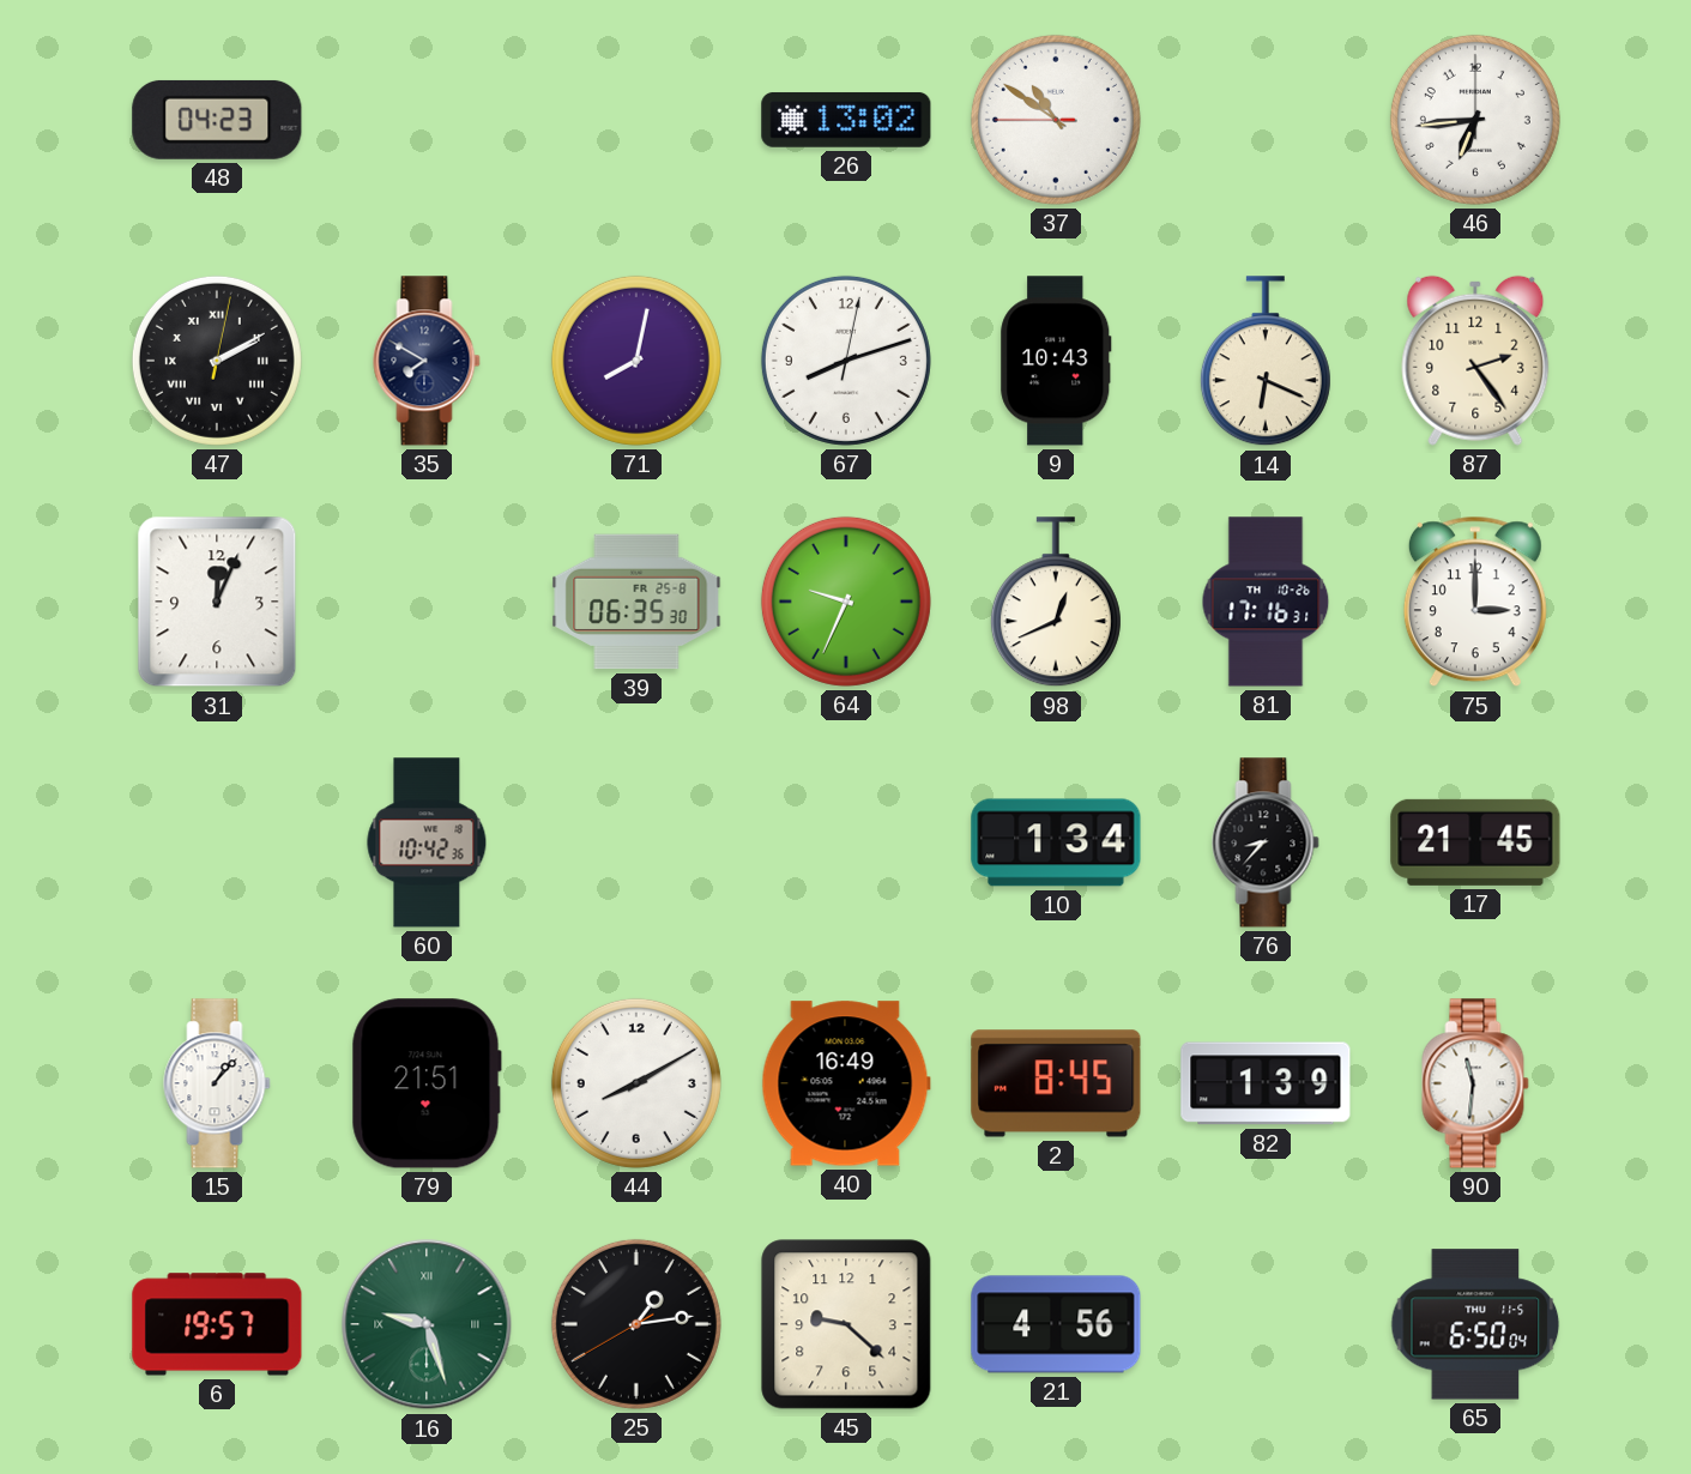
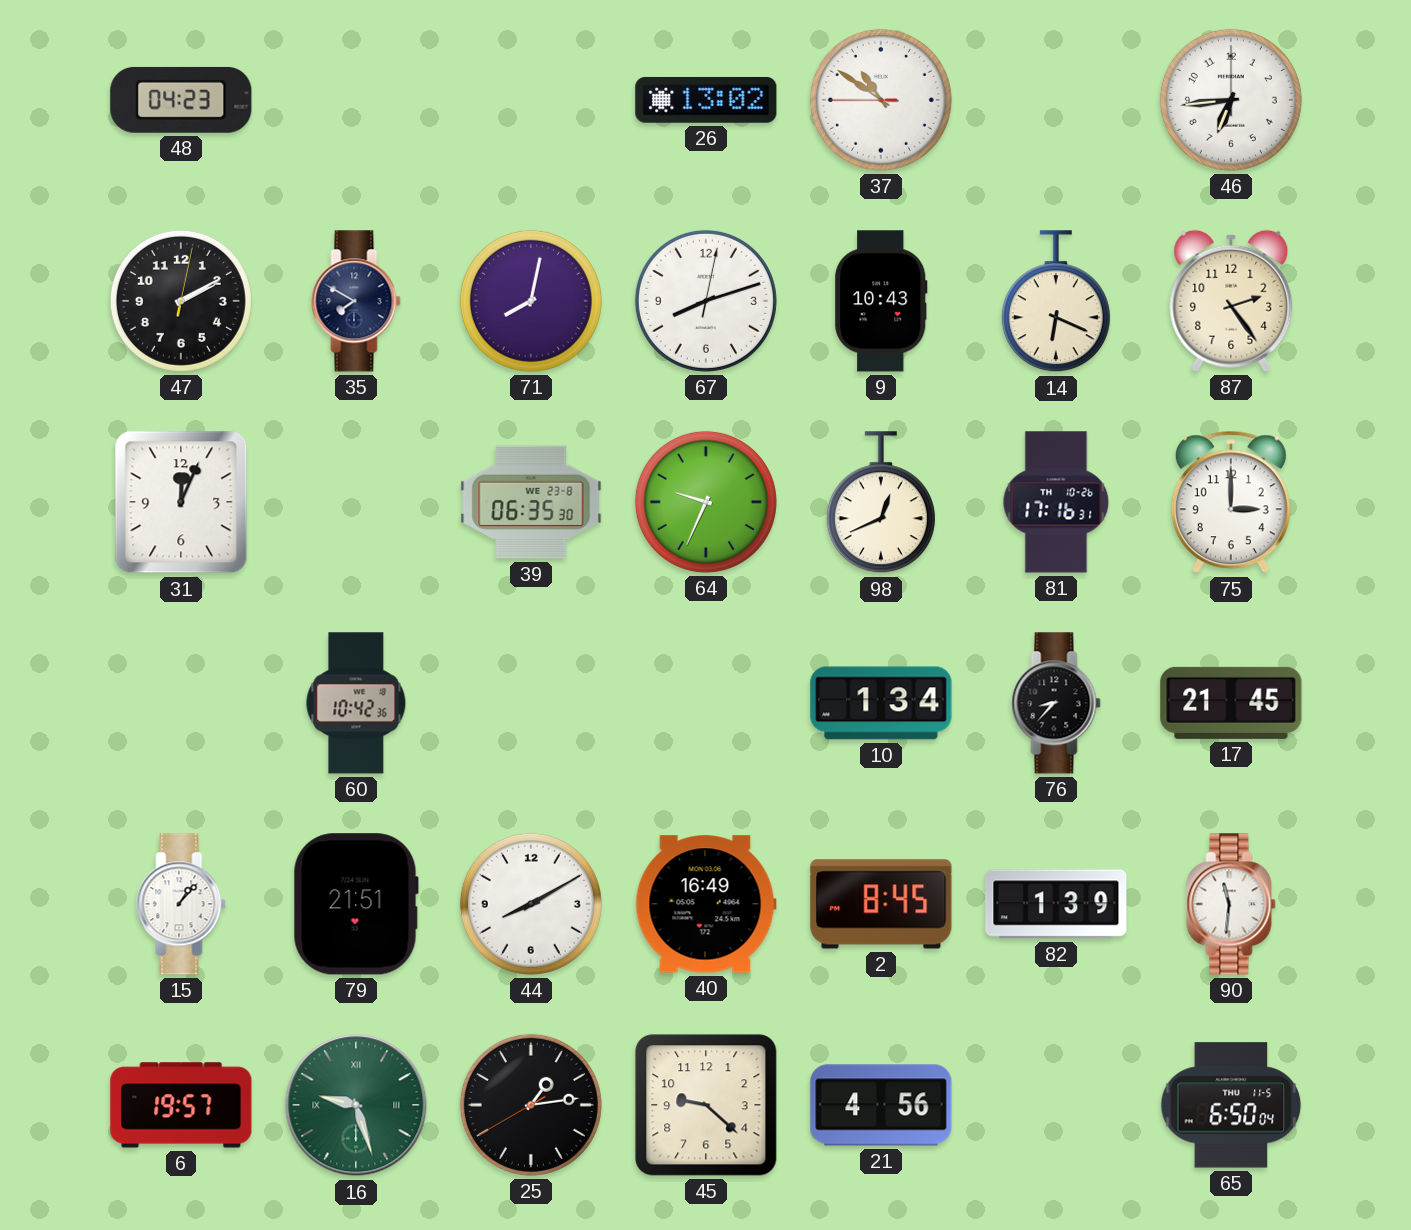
47 numerals: Roman -> Arabic (181, 301)
39 date: FR 25-8 -> WE 23-8 (531, 502)
